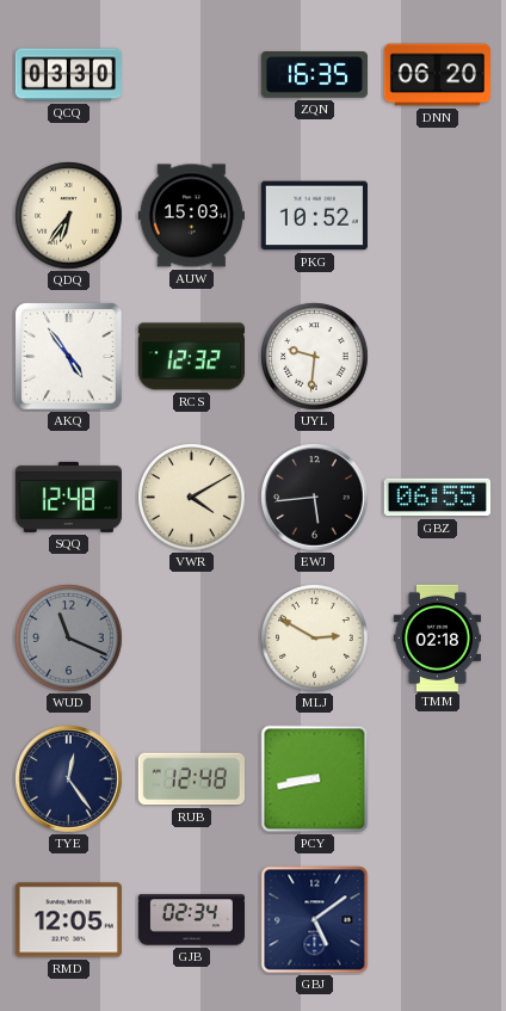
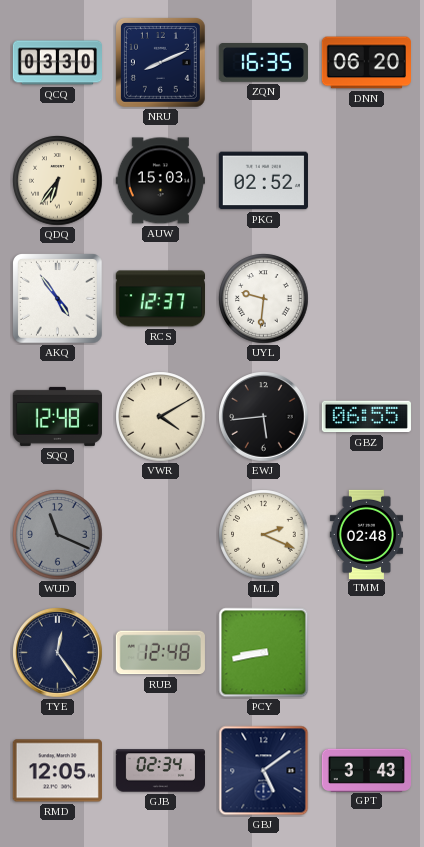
NRU: none -> 8:11 (160, 62)
PKG: 10:52 -> 02:52 (263, 181)
RCS: 12:32 -> 12:37 (160, 299)
MLJ: 2:50 -> 2:19 (264, 535)
TMM: 02:18 -> 02:48 (366, 534)
GPT: none -> 3:43 (366, 770)
